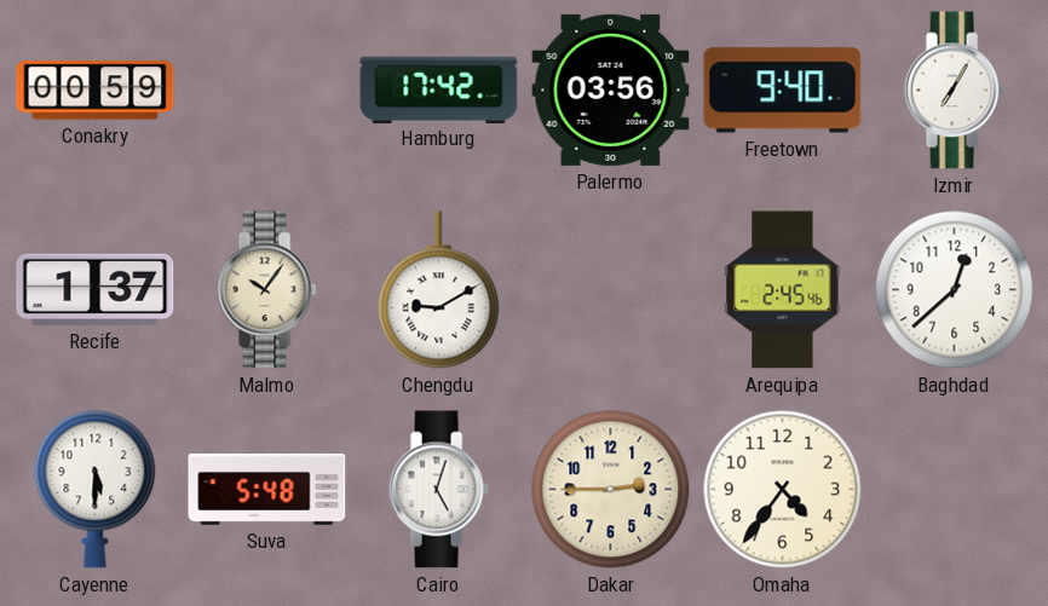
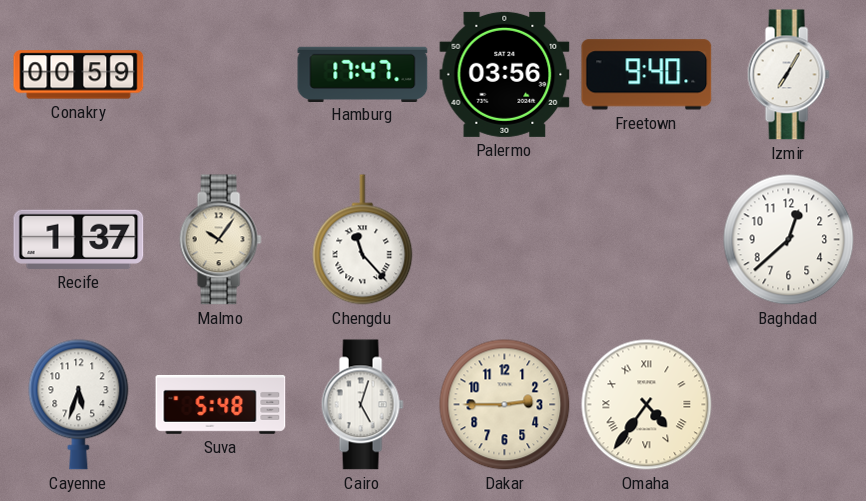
Hamburg: 17:42 -> 17:47 (363, 74)
Chengdu: 9:10 -> 11:23 (363, 240)
Arequipa: 2:45 -> none (783, 290)
Cayenne: 5:30 -> 5:33 (79, 405)
Omaha numerals: Arabic -> Roman (647, 405)
